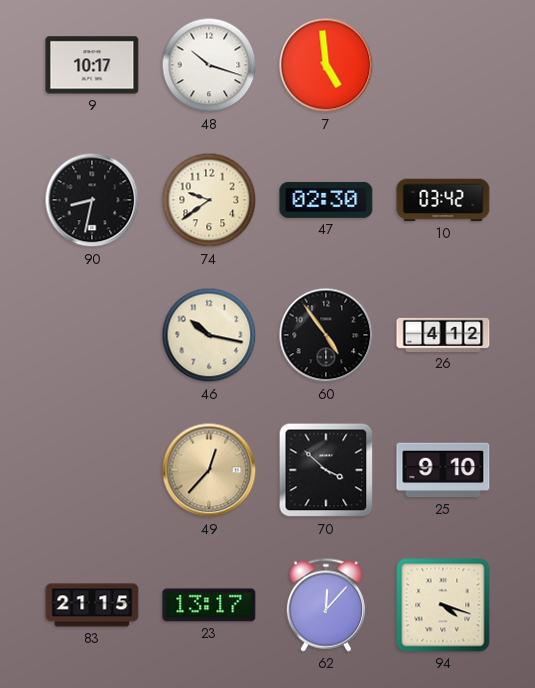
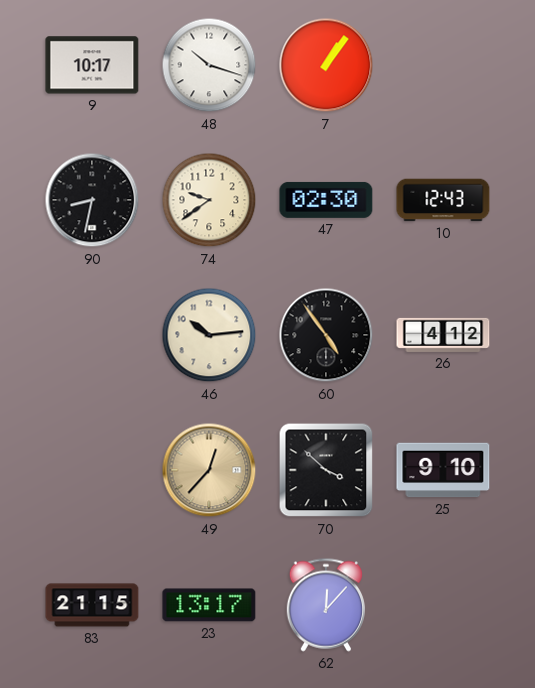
7: 4:59 -> 1:06 (326, 65)
10: 03:42 -> 12:43 (443, 200)
46: 10:17 -> 10:14 (209, 335)
94: 4:18 -> none (443, 605)
